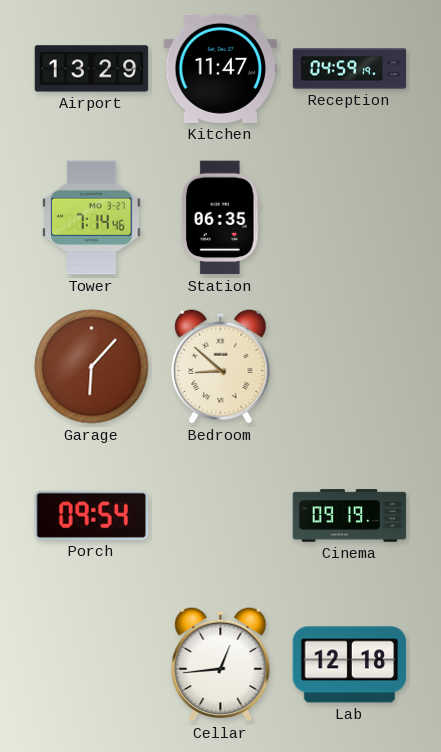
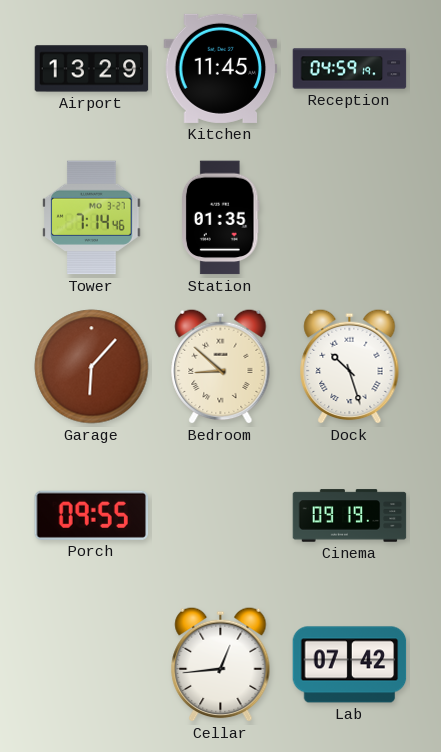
Kitchen: 11:47 -> 11:45 (221, 68)
Station: 06:35 -> 01:35 (220, 218)
Dock: none -> 10:27 (350, 366)
Porch: 09:54 -> 09:55 (92, 515)
Lab: 12:18 -> 07:42 (350, 665)
